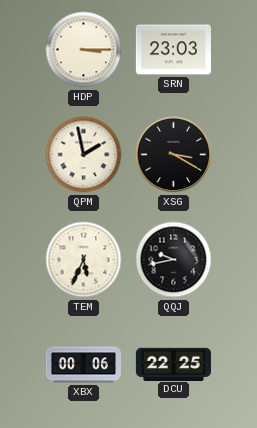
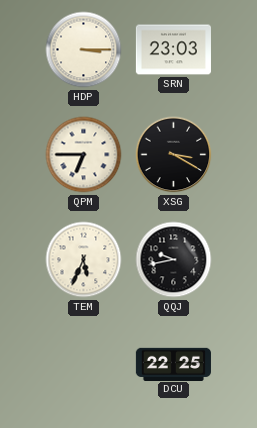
QPM: 1:58 -> 6:45 (84, 155)
XBX: 00:06 -> none (83, 365)
